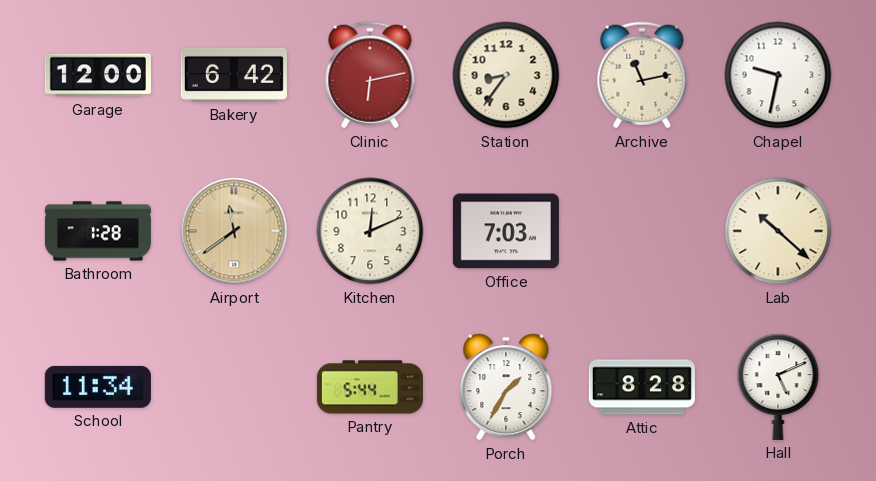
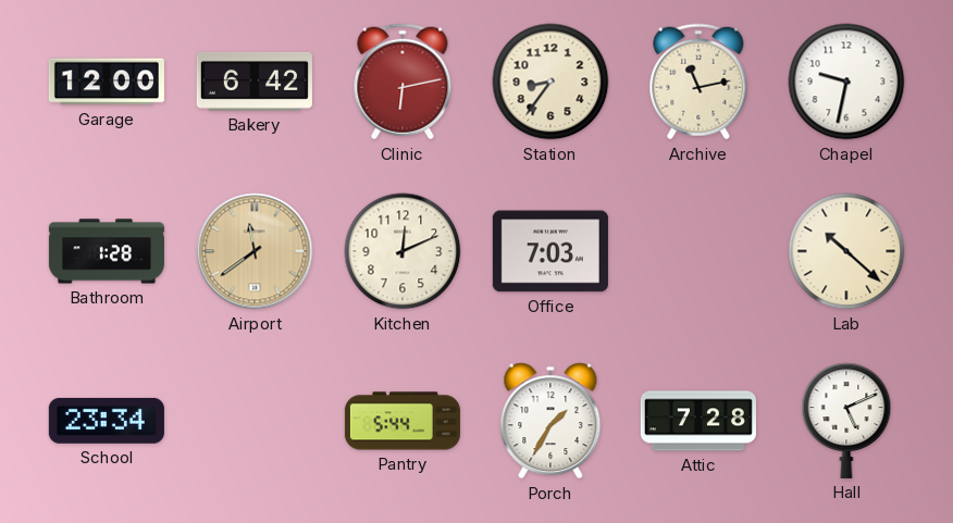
School: 11:34 -> 23:34 (107, 421)
Attic: 8:28 -> 7:28 (698, 421)
